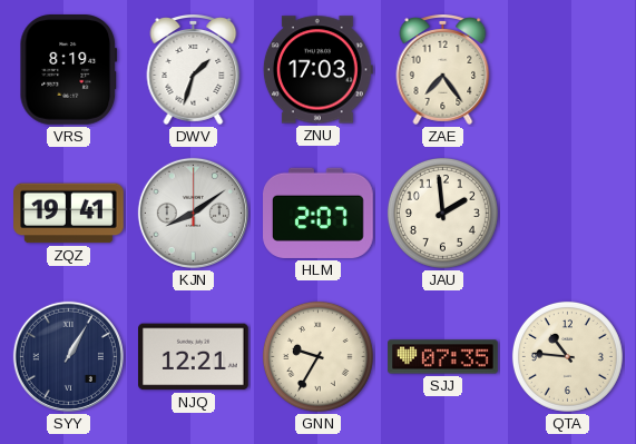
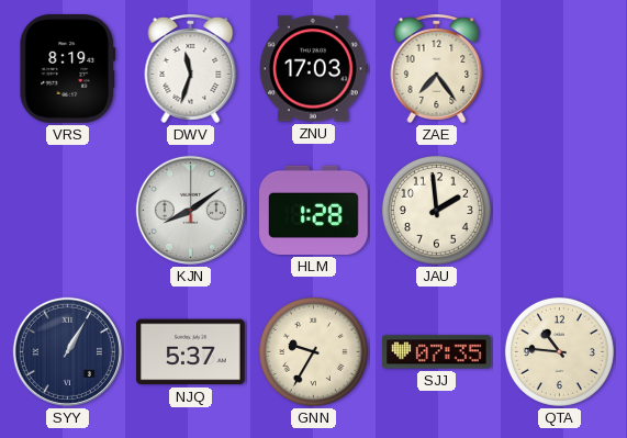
DWV: 1:33 -> 11:33 (191, 69)
ZQZ: 19:41 -> none (69, 214)
HLM: 2:07 -> 1:28 (314, 210)
NJQ: 12:21 -> 5:37 (191, 352)
